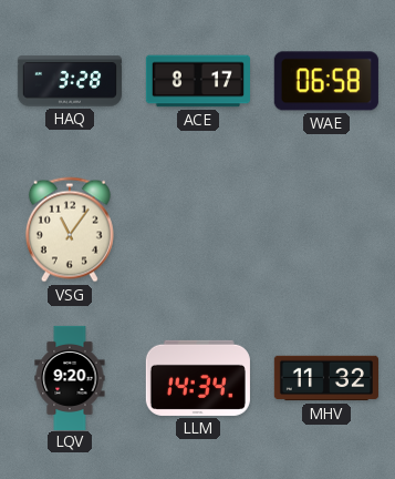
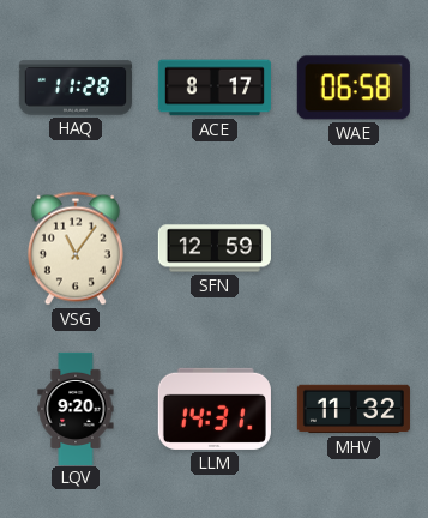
HAQ: 3:28 -> 11:28 (76, 88)
SFN: none -> 12:59 (215, 248)
LLM: 14:34 -> 14:31 (215, 409)
